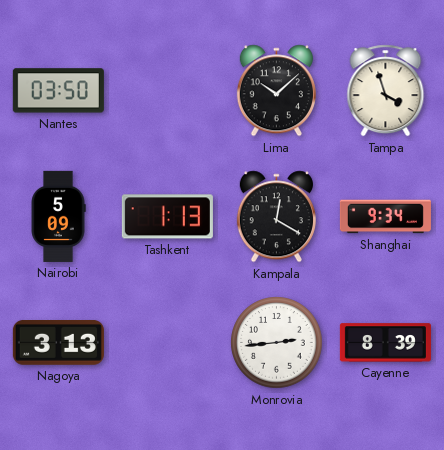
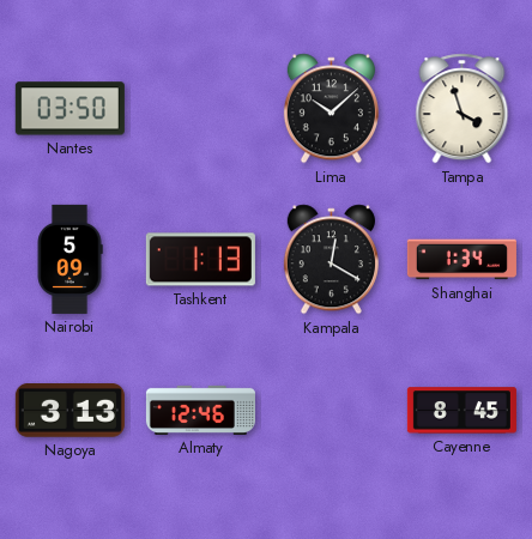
Shanghai: 9:34 -> 1:34 (461, 260)
Almaty: none -> 12:46 (200, 410)
Monrovia: 2:44 -> none (277, 343)
Cayenne: 8:39 -> 8:45 (461, 411)
